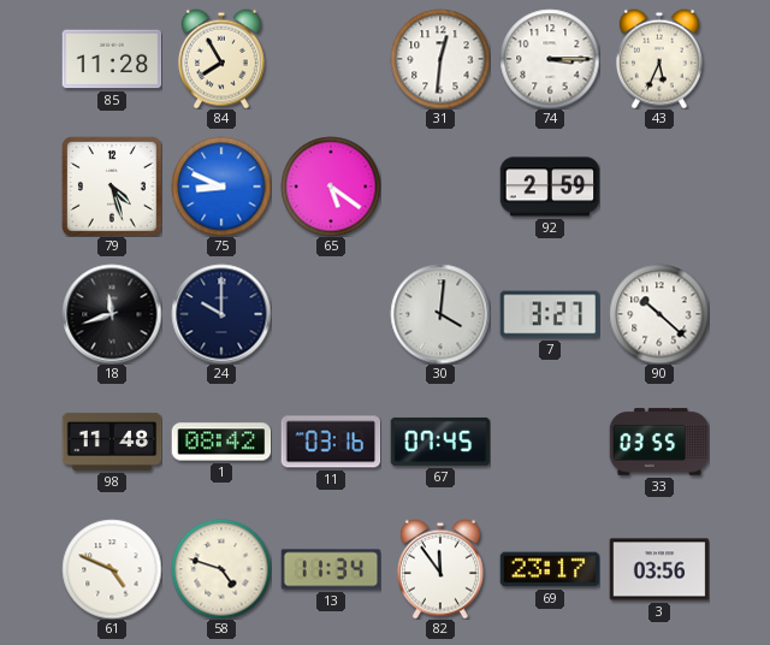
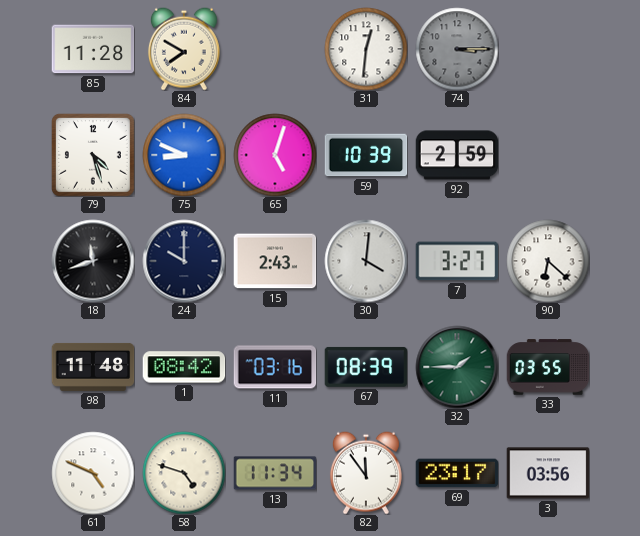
84: 7:55 -> 7:50 (184, 49)
74 dial: white -> grey (457, 49)
43: 5:34 -> none (659, 59)
65: 5:21 -> 5:03 (275, 155)
59: none -> 10:39 (366, 155)
15: none -> 2:43 (275, 261)
90: 10:22 -> 6:22 (548, 261)
67: 07:45 -> 08:39 (366, 367)
32: none -> 1:45 (457, 367)
